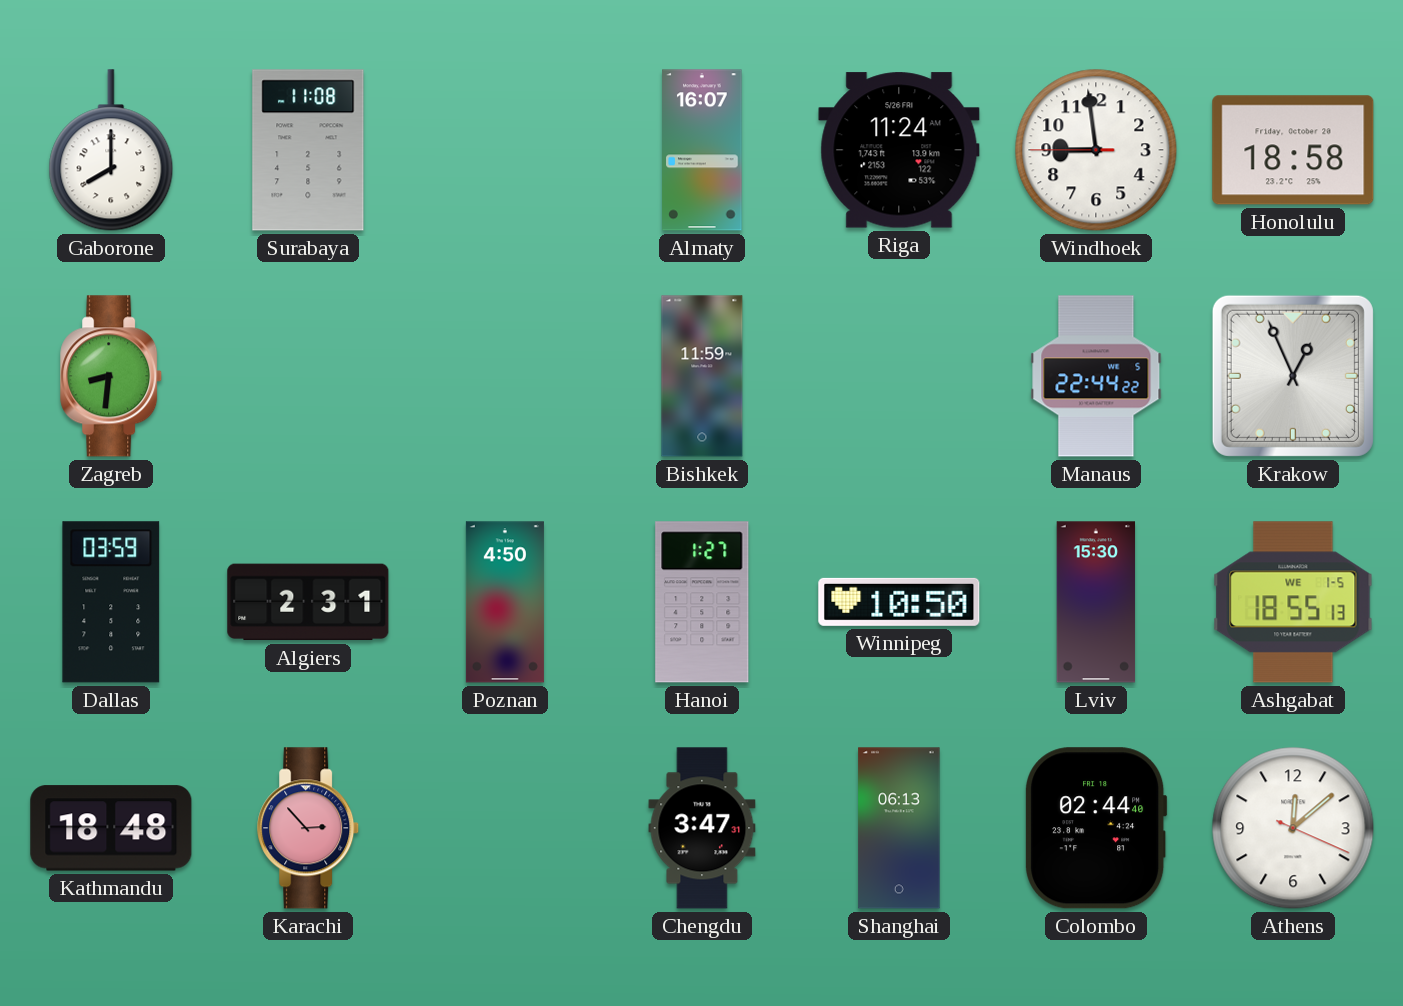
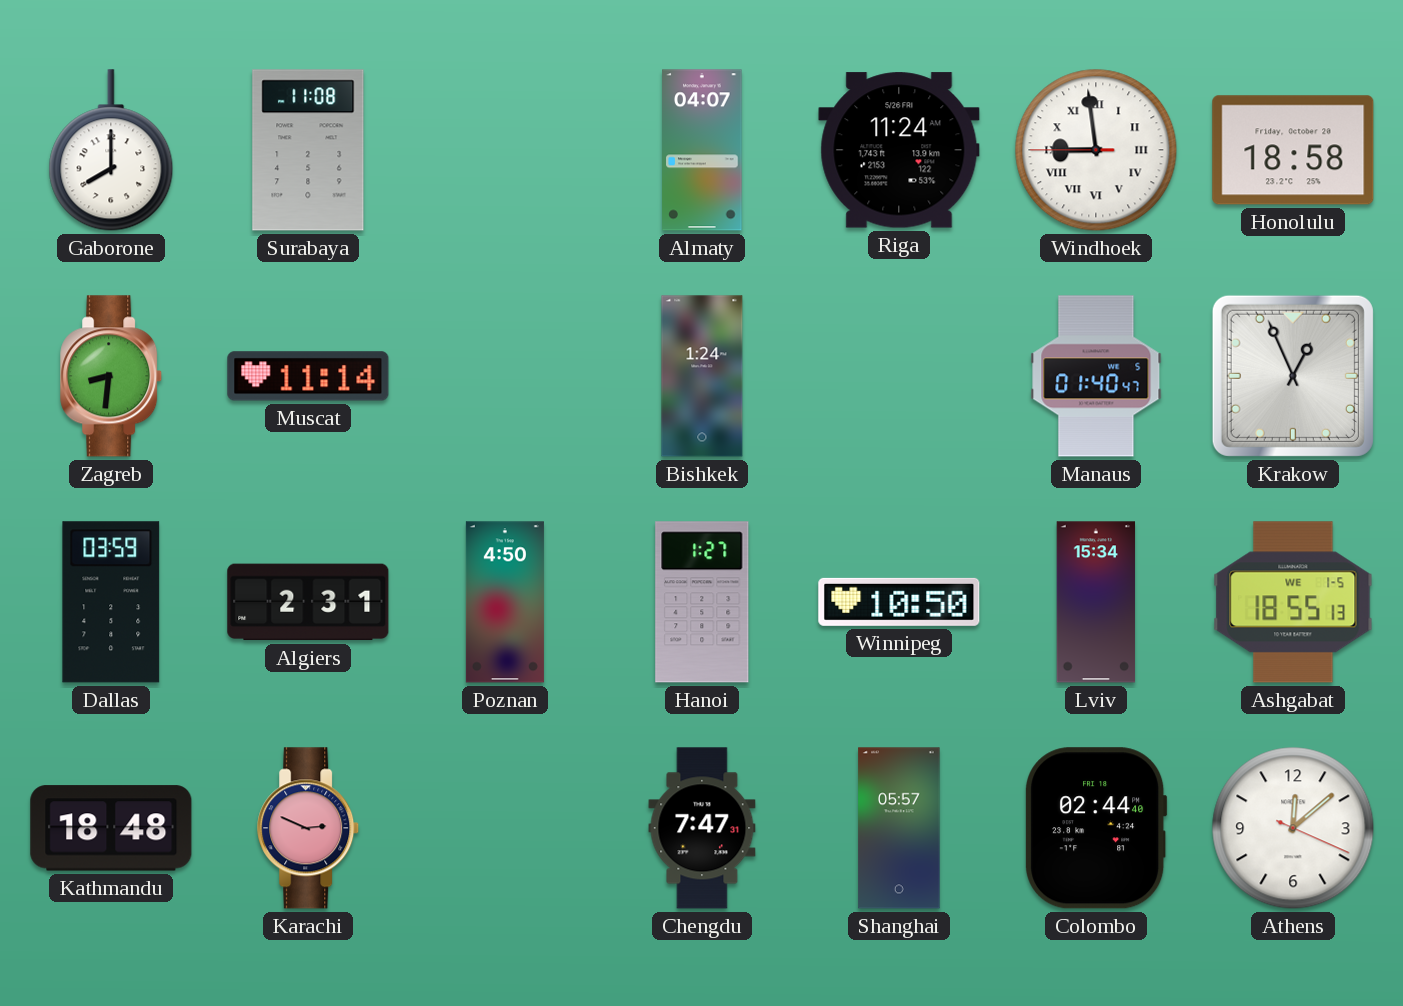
Almaty: 16:07 -> 04:07 (702, 150)
Windhoek numerals: Arabic -> Roman (1096, 150)
Muscat: none -> 11:14 (308, 376)
Bishkek: 11:59 -> 1:24 (702, 376)
Manaus: 22:44 -> 01:40 (1096, 376)
Lviv: 15:30 -> 15:34 (1096, 602)
Karachi: 2:53 -> 2:49 (309, 828)
Chengdu: 3:47 -> 7:47 (702, 828)
Shanghai: 06:13 -> 05:57 (899, 828)
